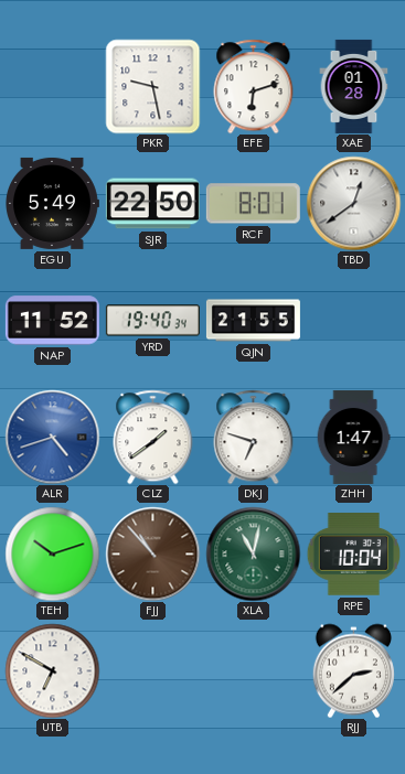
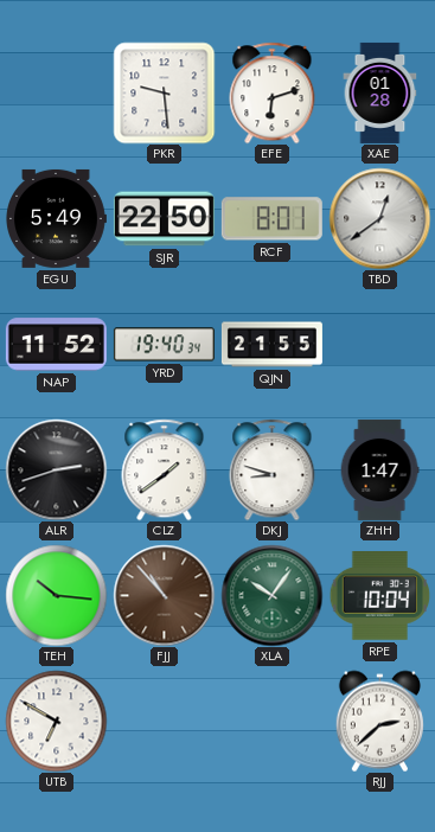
PKR: 9:28 -> 9:29 (164, 92)
ALR: 4:42 -> 2:42 (56, 469)
ALR dial: blue -> black (56, 469)
DKJ: 6:48 -> 8:48 (273, 469)
TEH: 10:12 -> 10:16 (56, 595)
XLA: 11:02 -> 10:06 (271, 595)
